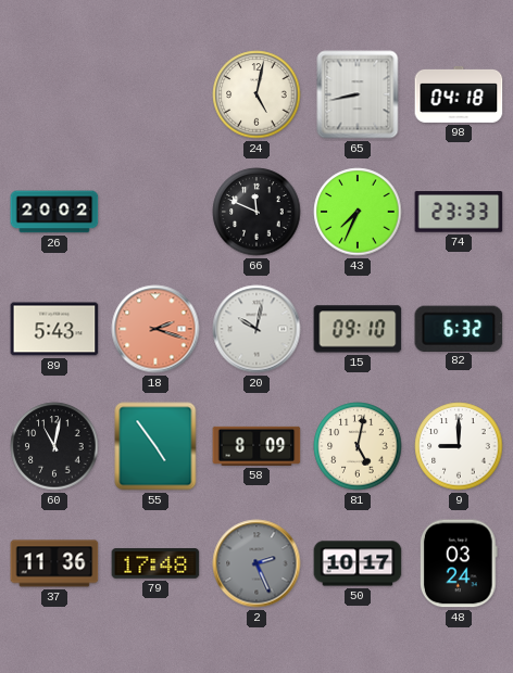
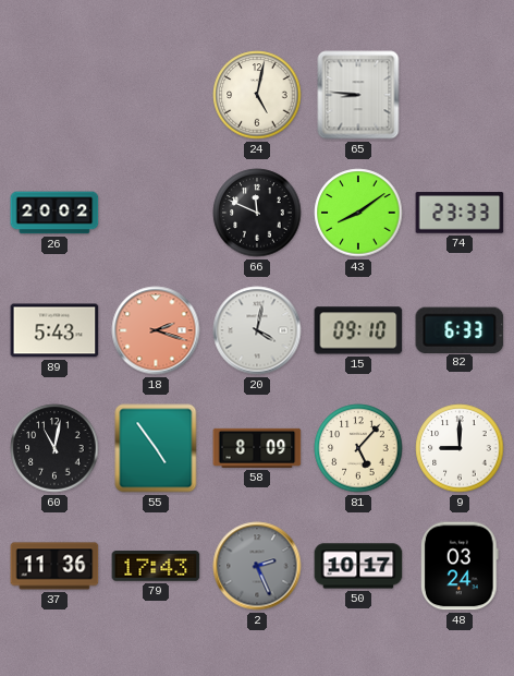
65: 8:43 -> 8:46 (358, 95)
98: 04:18 -> none (459, 94)
43: 7:34 -> 8:09 (358, 213)
20: 10:02 -> 4:02 (257, 330)
82: 6:32 -> 6:33 (460, 329)
81: 5:02 -> 5:07 (358, 448)
79: 17:48 -> 17:43 (156, 566)
